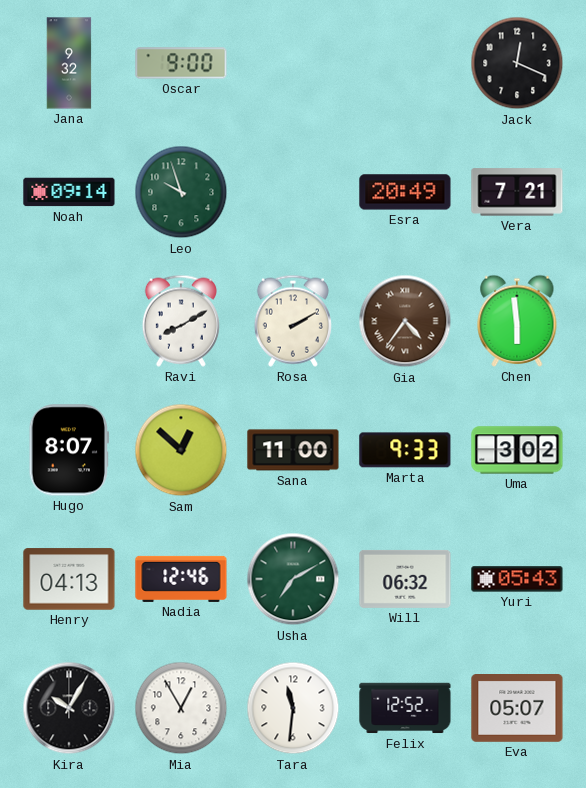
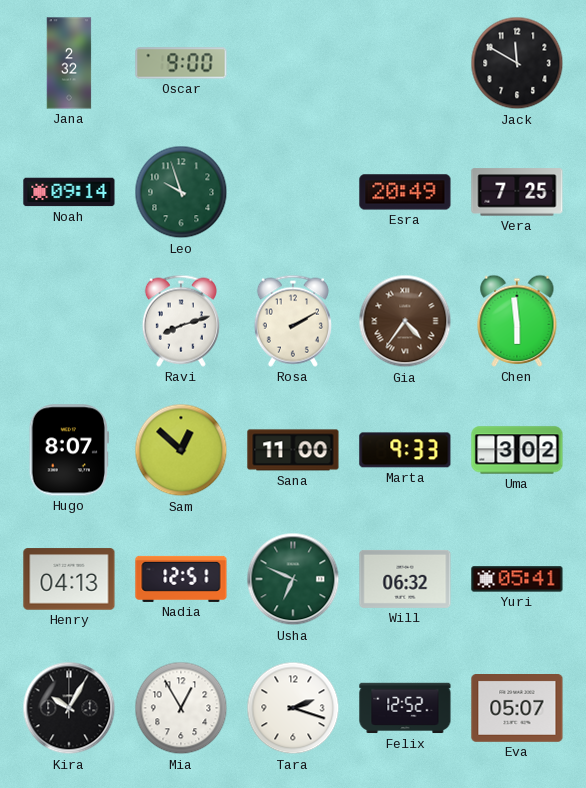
Jana: 9:32 -> 2:32 (69, 63)
Jack: 12:19 -> 11:50 (517, 63)
Vera: 7:21 -> 7:25 (517, 192)
Ravi: 8:10 -> 8:12 (181, 321)
Nadia: 12:46 -> 12:51 (181, 579)
Usha: 7:10 -> 6:49 (293, 579)
Yuri: 05:43 -> 05:41 (517, 579)
Tara: 11:31 -> 2:18 (293, 708)
